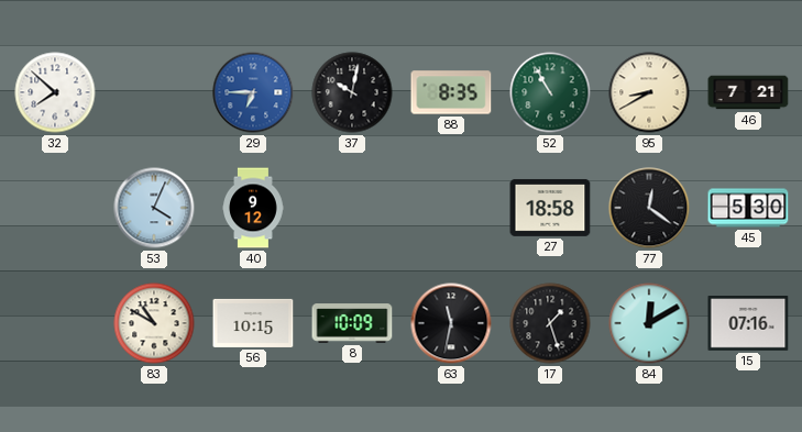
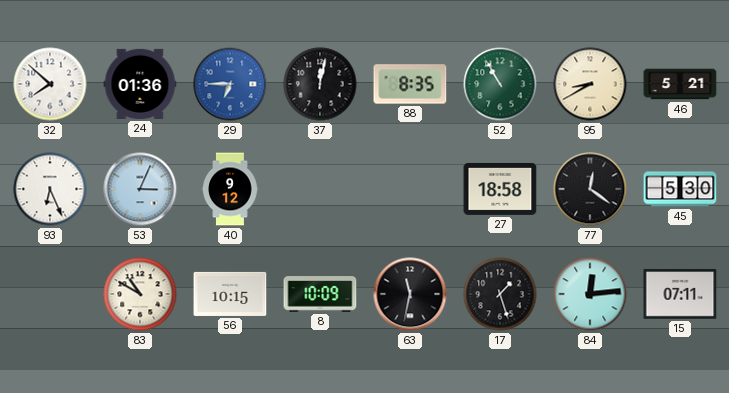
24: none -> 01:36 (140, 84)
37: 10:02 -> 12:02 (320, 84)
46: 7:21 -> 5:21 (680, 84)
93: none -> 6:26 (50, 189)
53: 4:04 -> 3:04 (140, 189)
84: 12:10 -> 12:14 (590, 294)
15: 07:16 -> 07:11 (680, 294)
